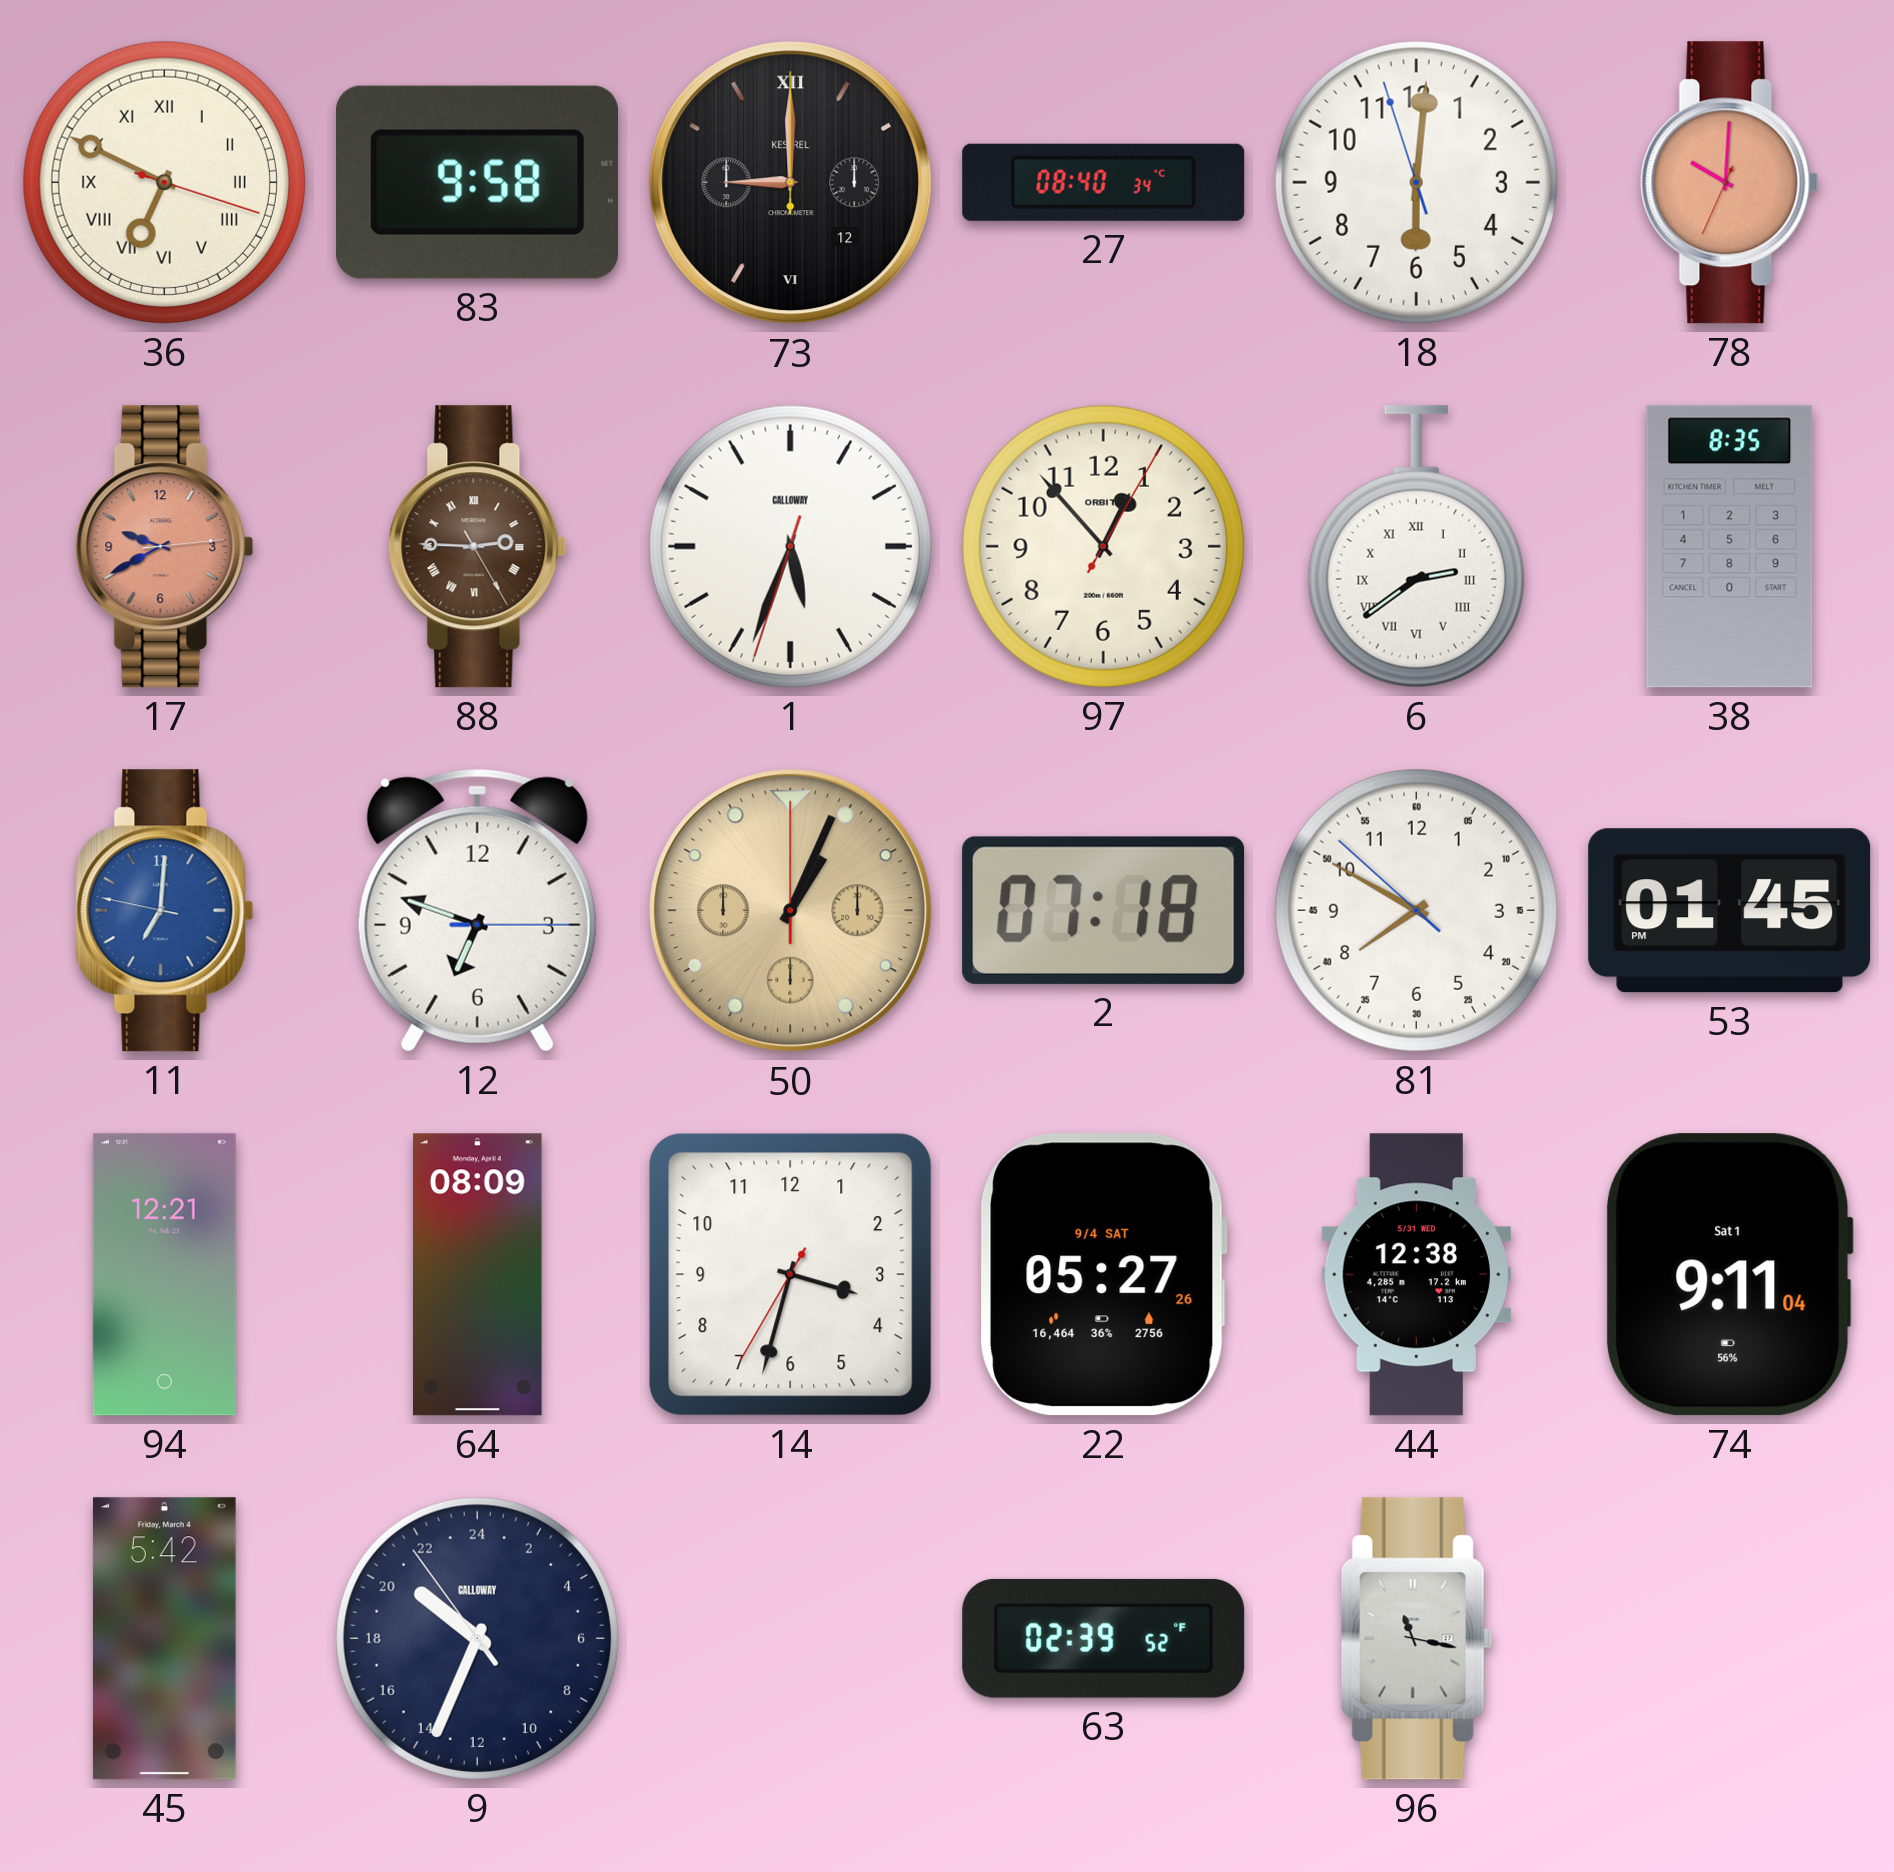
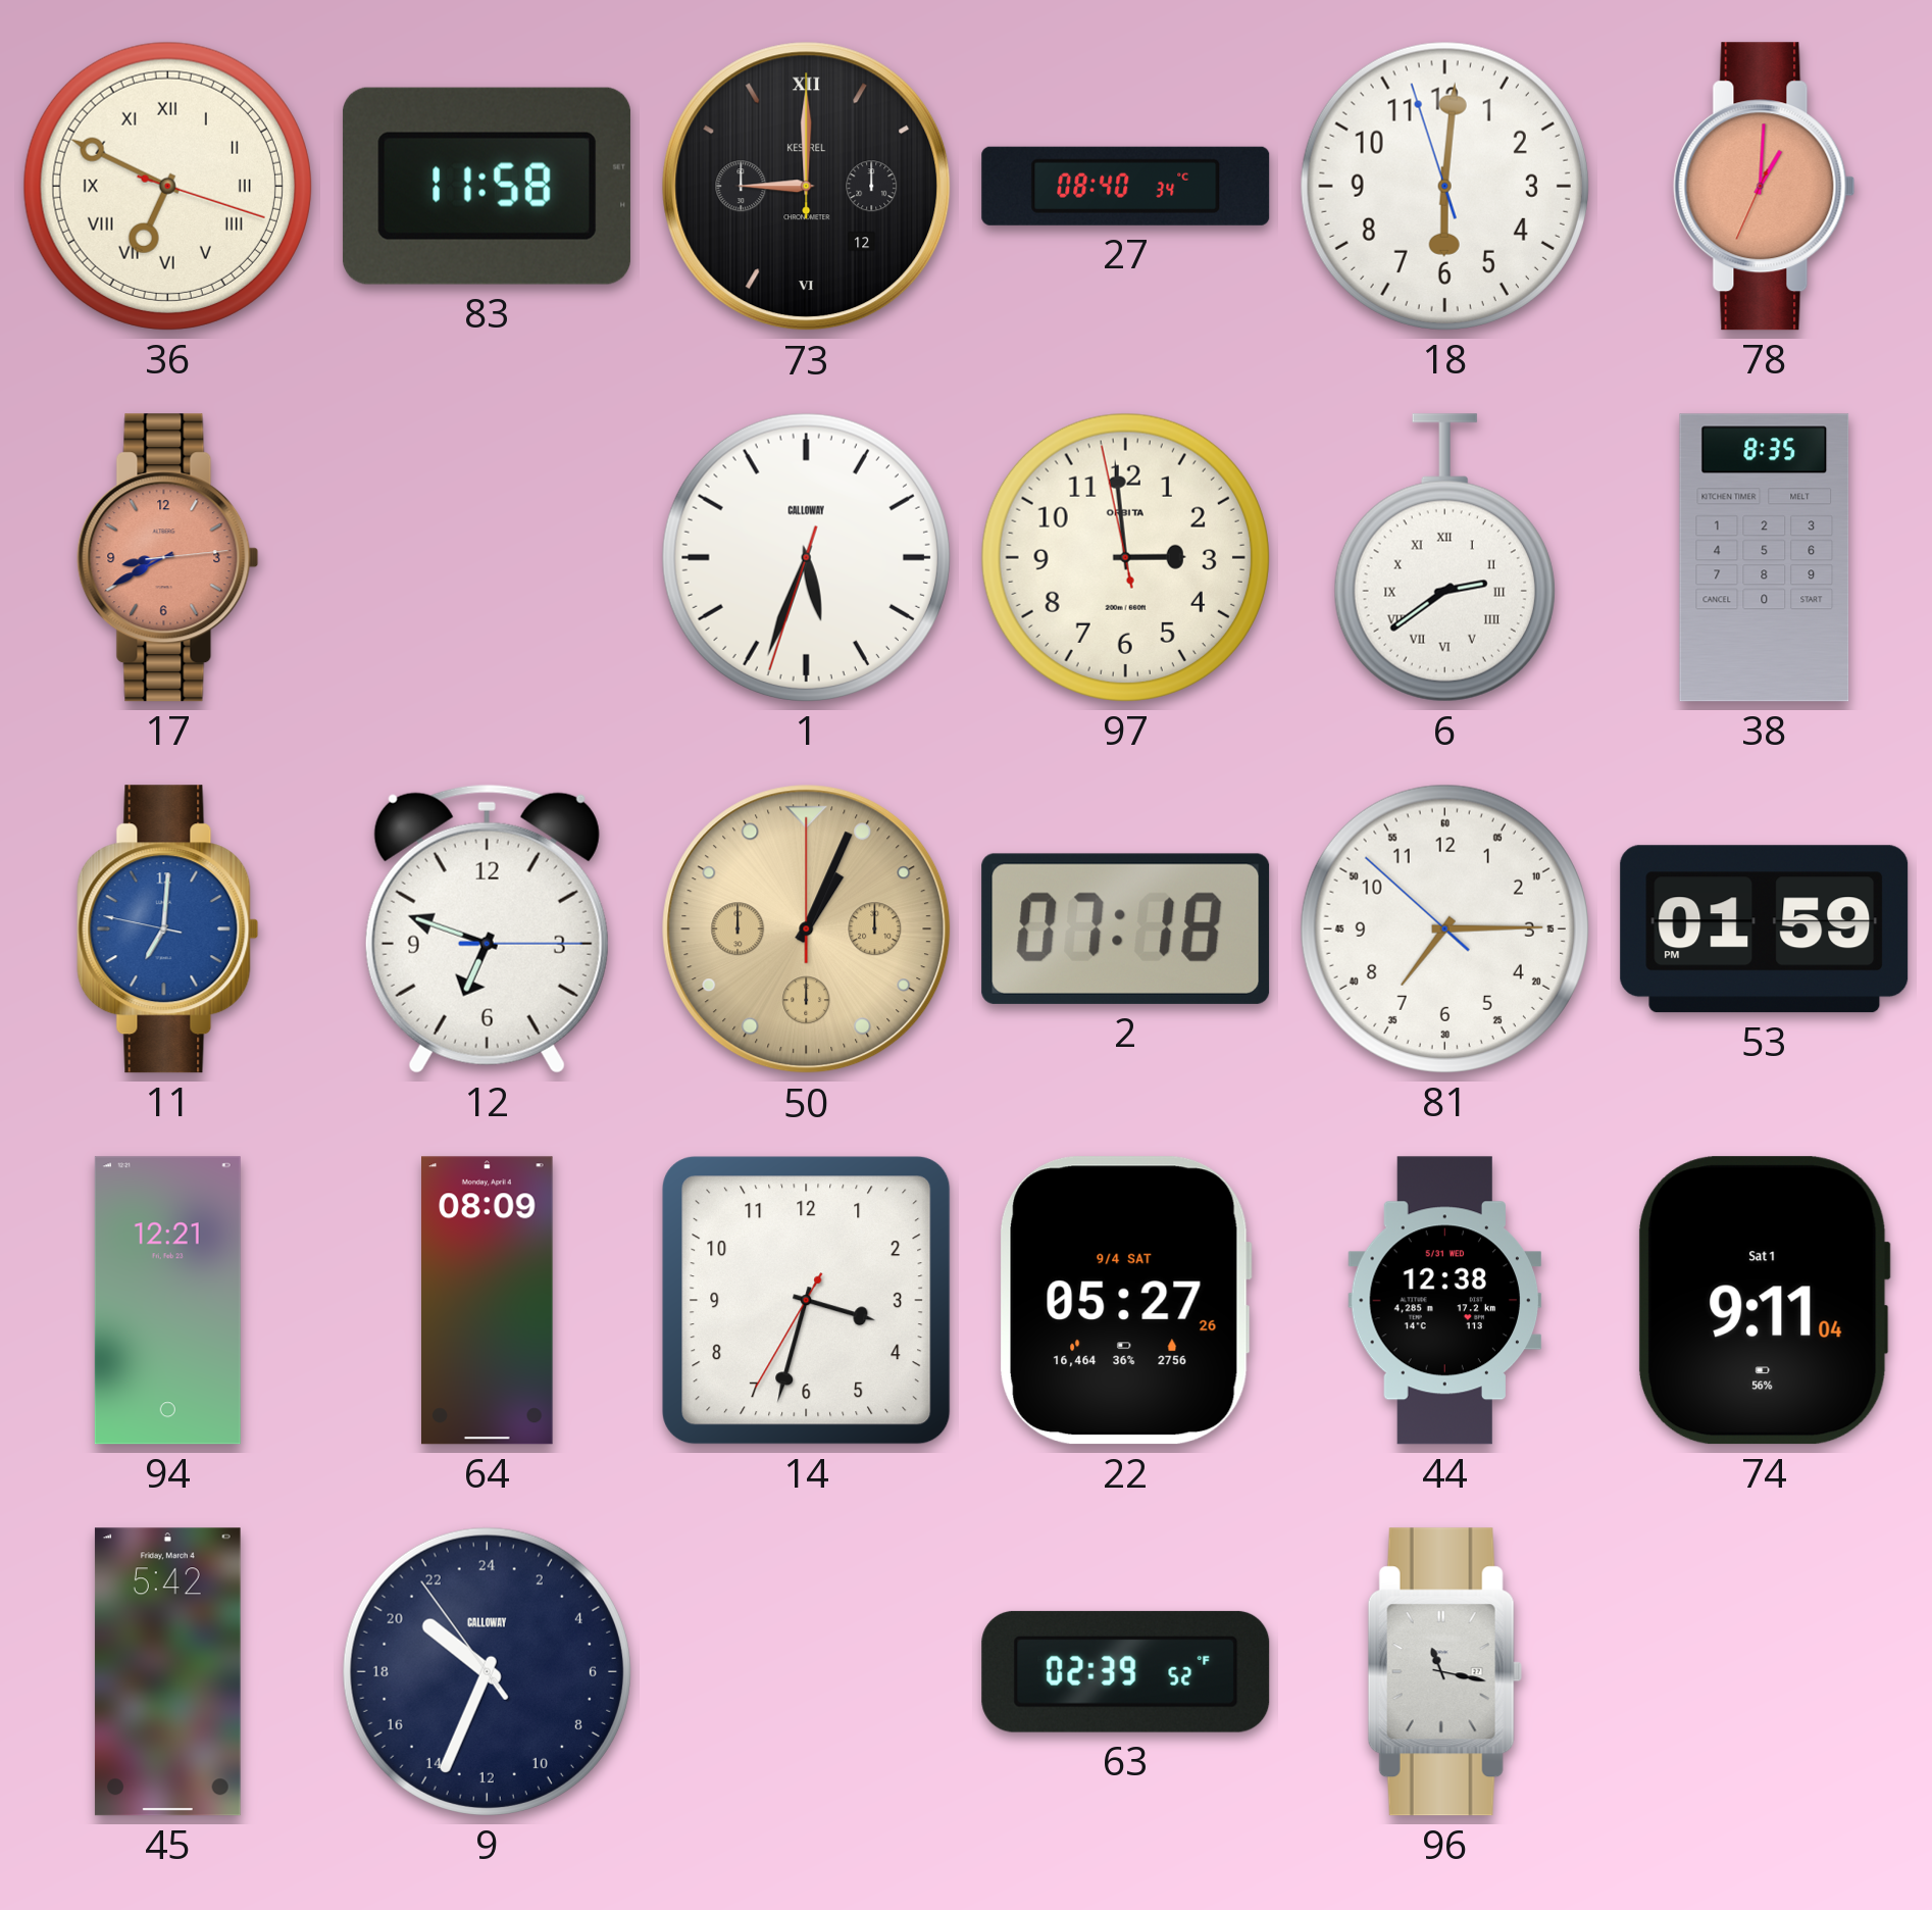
83: 9:58 -> 11:58 (487, 186)
78: 10:00 -> 1:00 (1765, 187)
17: 9:40 -> 8:40 (168, 558)
88: 2:45 -> none (478, 547)
97: 12:53 -> 2:58 (1125, 557)
81: 7:49 -> 7:14 (1444, 928)
53: 01:45 -> 01:59 (1765, 929)
